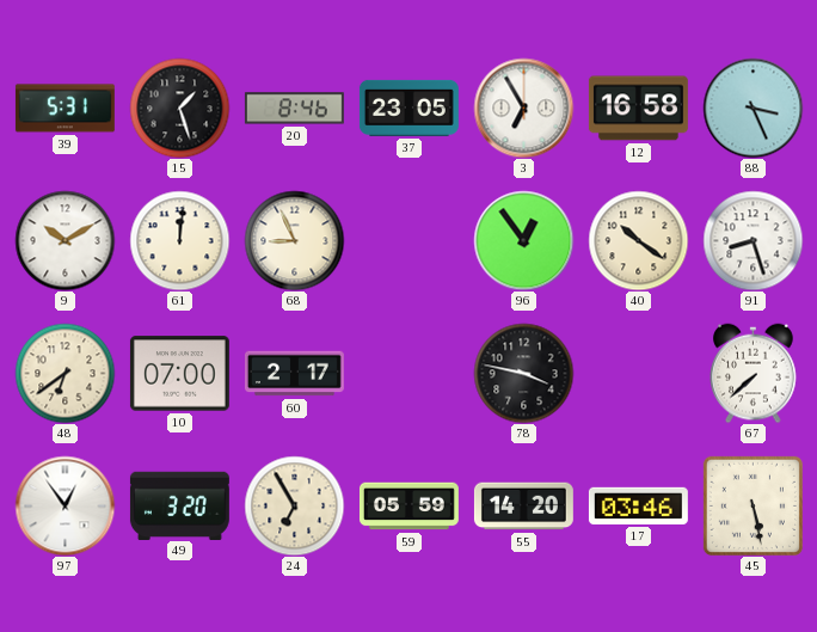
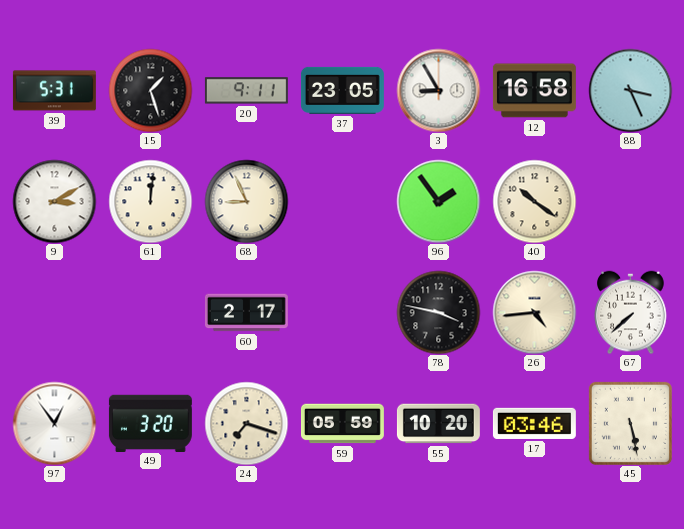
20: 8:46 -> 9:11 (246, 91)
3: 6:55 -> 8:55 (438, 90)
9: 10:10 -> 3:10 (54, 201)
96: 12:54 -> 1:54 (438, 201)
91: 8:27 -> none (752, 240)
48: 6:39 -> none (64, 373)
10: 07:00 -> none (179, 374)
26: none -> 4:44 (534, 312)
24: 6:55 -> 7:18 (246, 423)
55: 14:20 -> 10:20 (438, 424)
